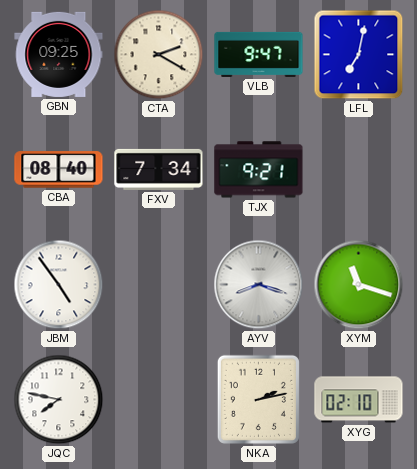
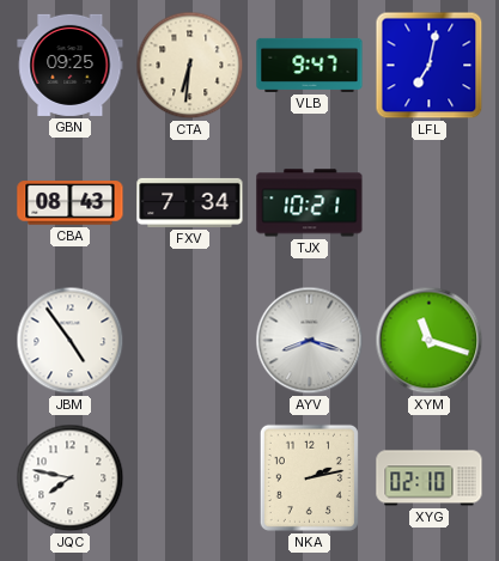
CTA: 2:20 -> 6:31 (190, 66)
CBA: 08:40 -> 08:43 (71, 203)
TJX: 9:21 -> 10:21 (310, 203)
